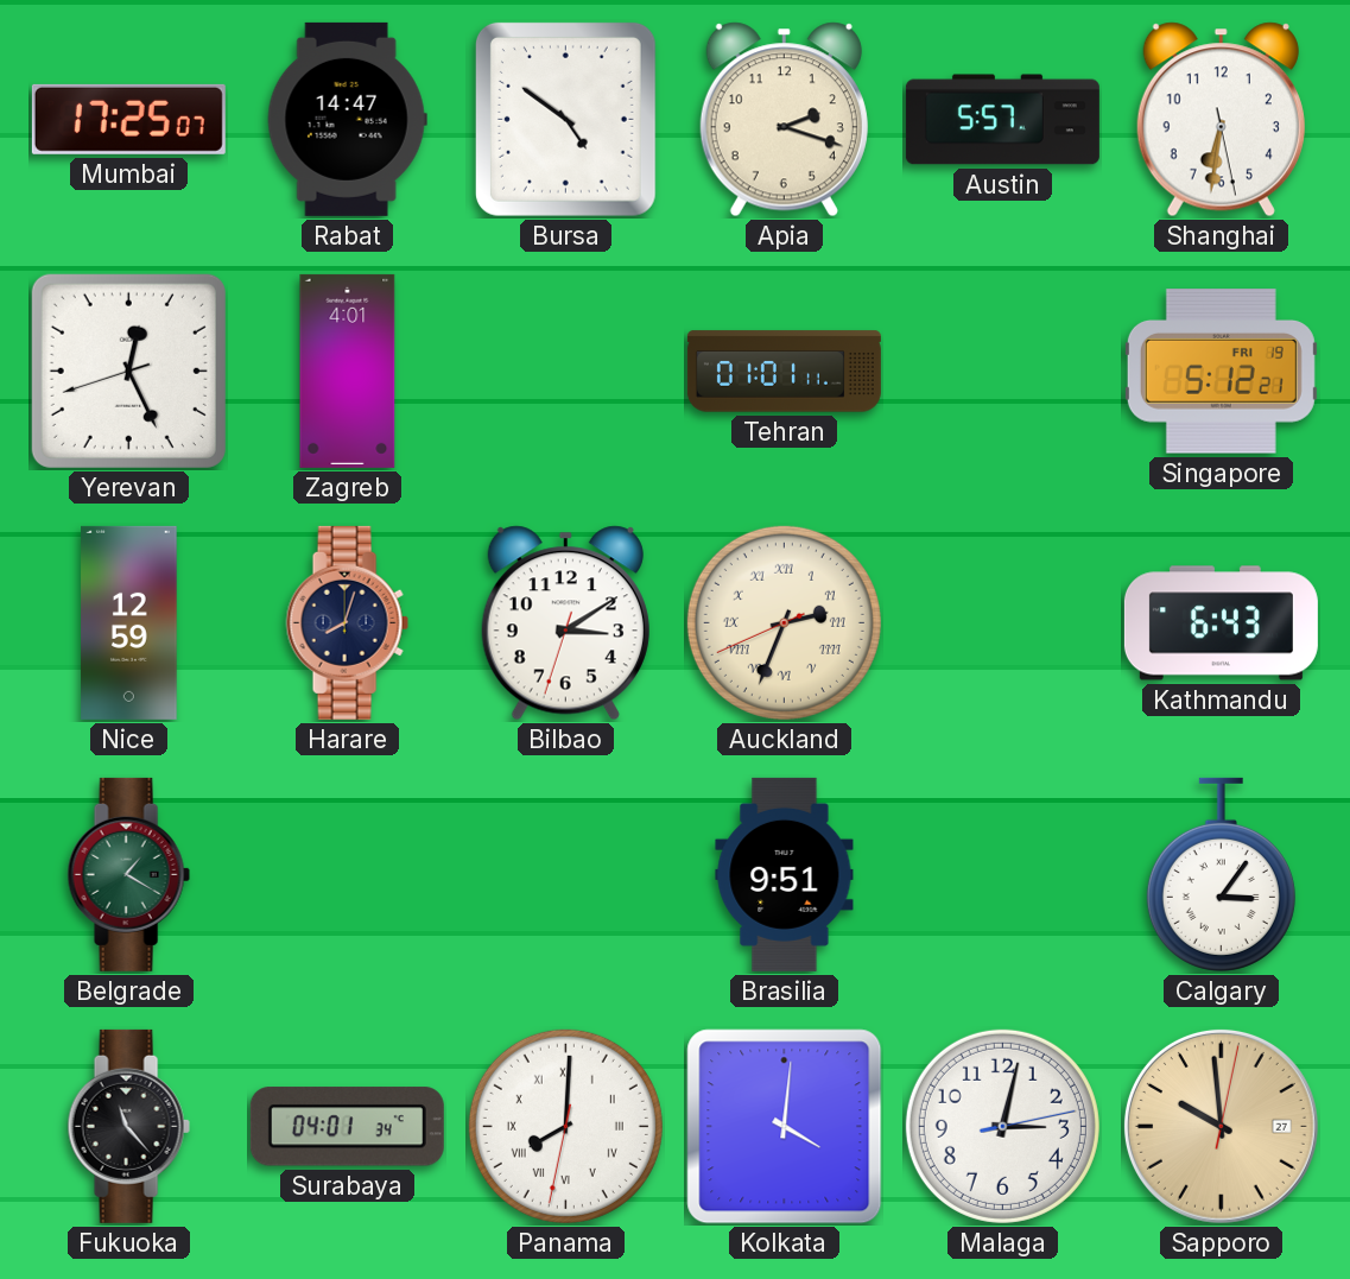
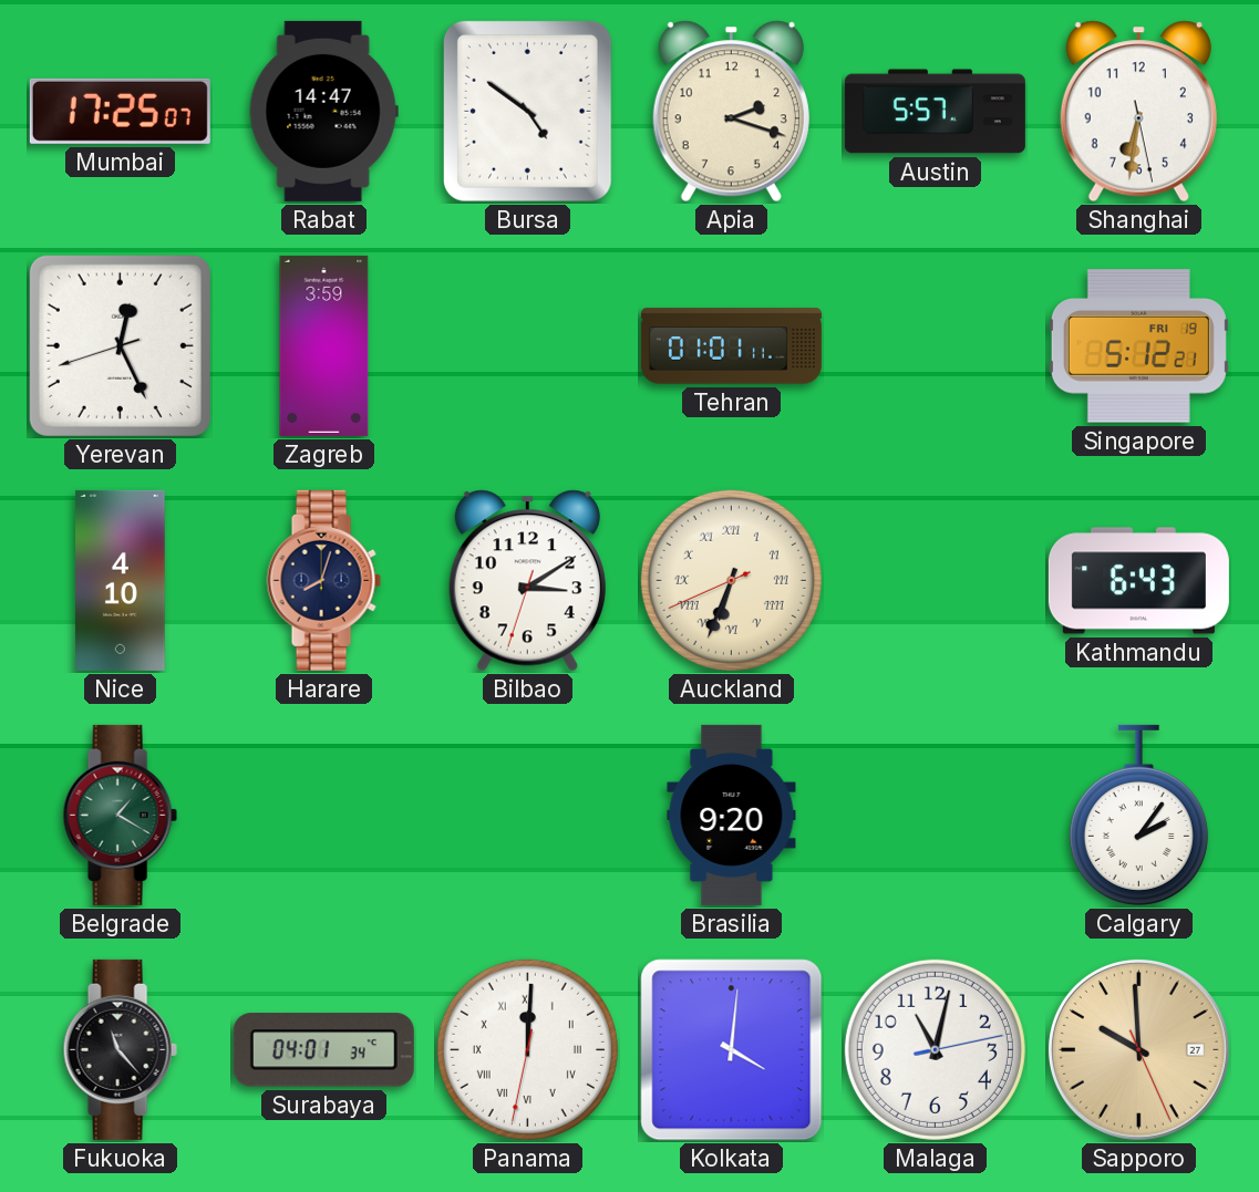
Zagreb: 4:01 -> 3:59 (324, 345)
Nice: 12:59 -> 4:10 (121, 580)
Auckland: 2:33 -> 6:33 (731, 580)
Brasilia: 9:51 -> 9:20 (732, 815)
Calgary: 3:06 -> 2:06 (1138, 815)
Panama: 8:00 -> 12:00 (527, 1049)
Malaga: 3:02 -> 11:02 (935, 1049)
Sapporo: 9:59:02 -> 9:59:26 (1138, 1049)
